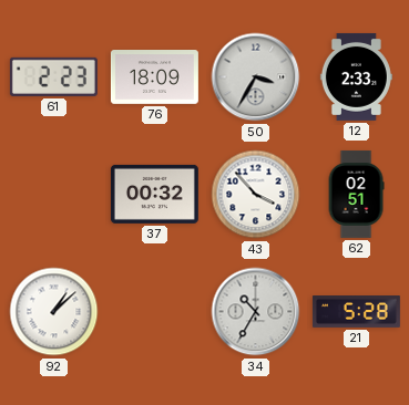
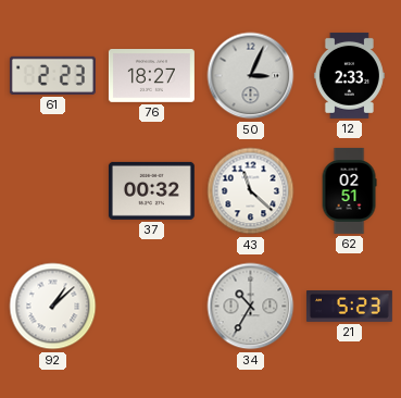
76: 18:09 -> 18:27 (151, 76)
50: 3:35 -> 3:04 (251, 76)
43: 3:53 -> 11:22 (251, 191)
21: 5:28 -> 5:23 (349, 307)
